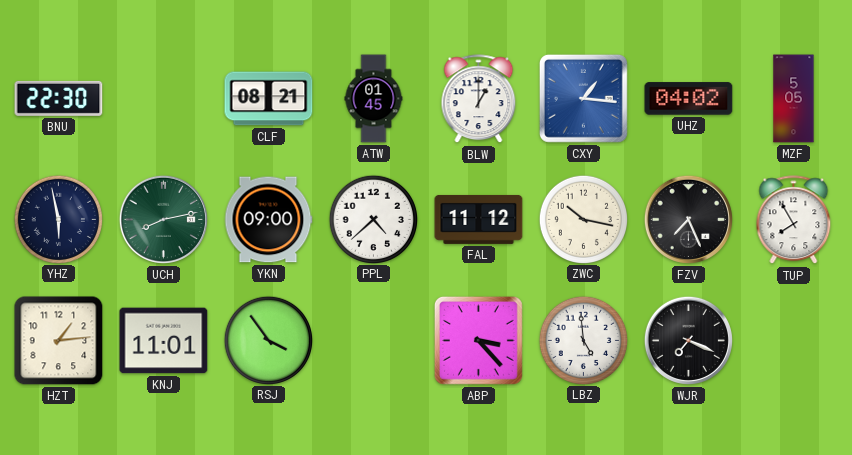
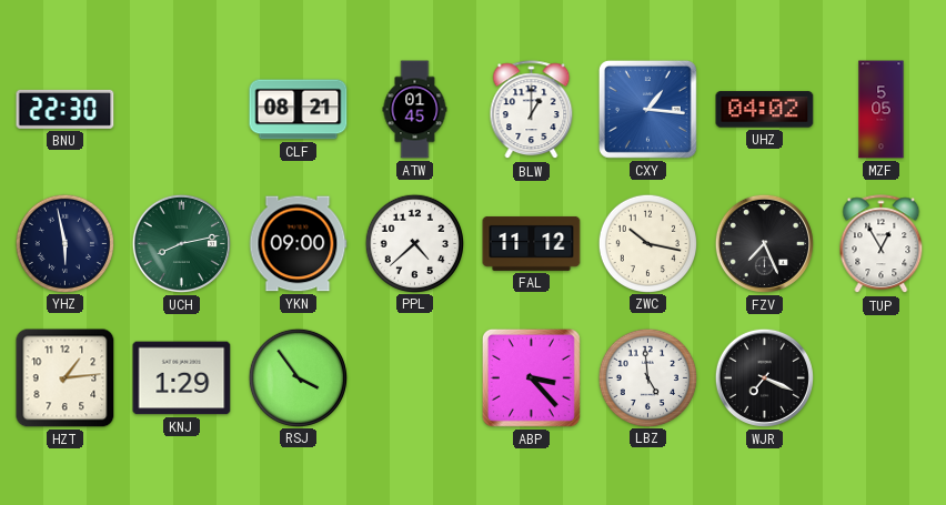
TUP: 7:55 -> 12:55 (882, 244)
KNJ: 11:01 -> 1:29 (182, 378)
